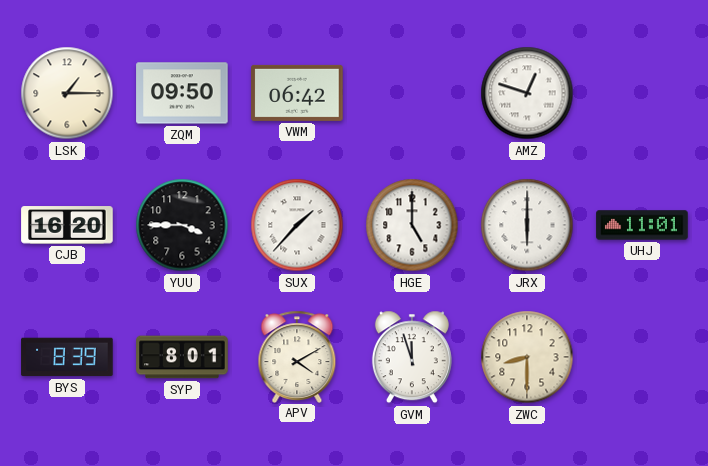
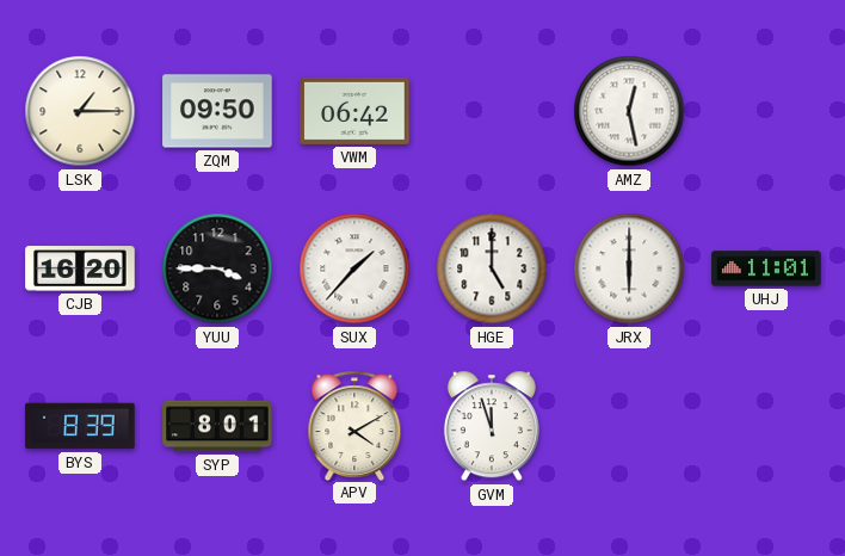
AMZ: 12:48 -> 12:28 (629, 111)
ZWC: 8:30 -> none (527, 357)
